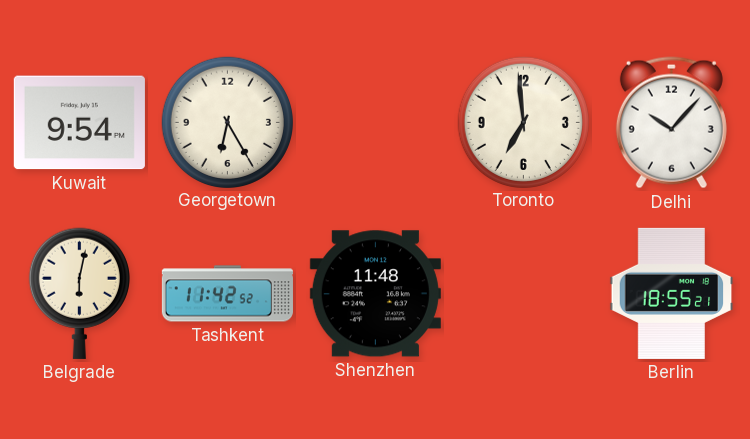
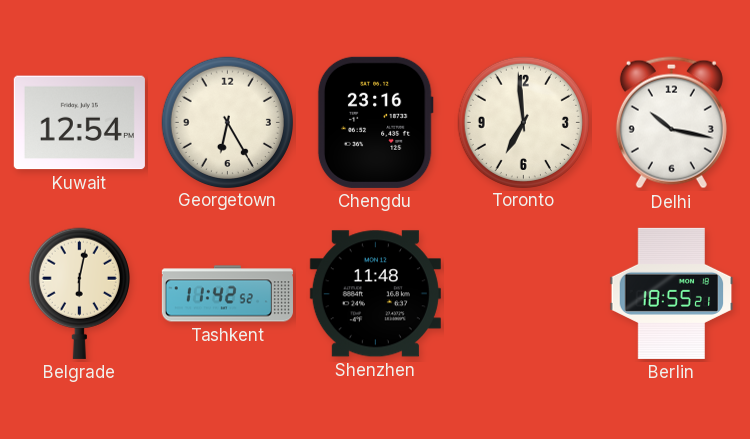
Kuwait: 9:54 -> 12:54 (79, 123)
Chengdu: none -> 23:16 (375, 122)
Delhi: 10:07 -> 10:17 (671, 123)
